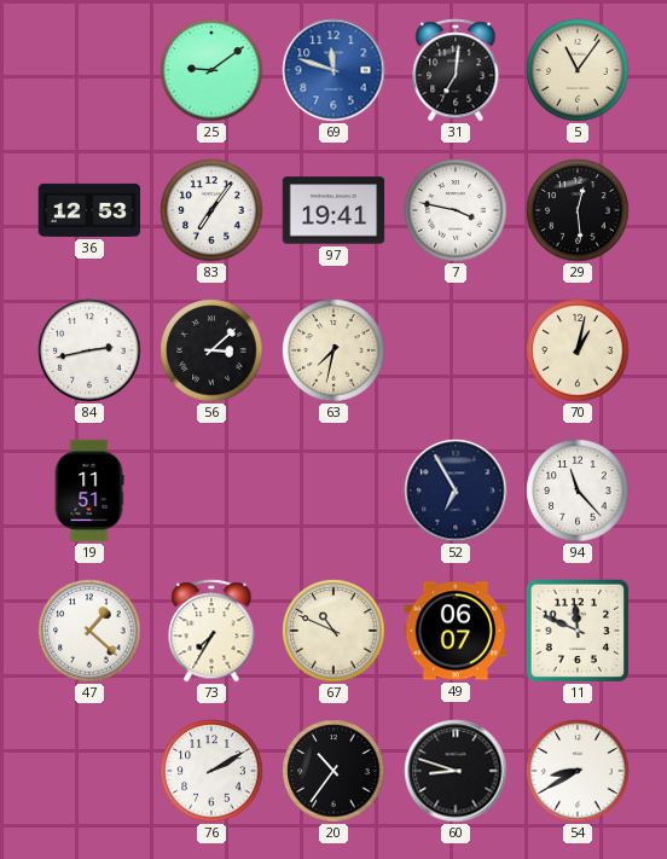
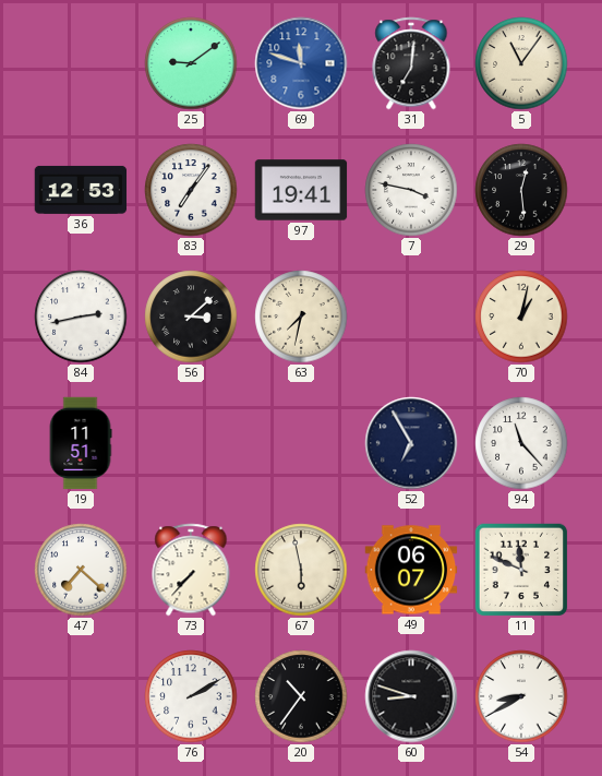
47: 1:22 -> 7:22 (81, 570)
73: 7:35 -> 7:37 (191, 570)
67: 10:49 -> 5:58 (301, 570)
